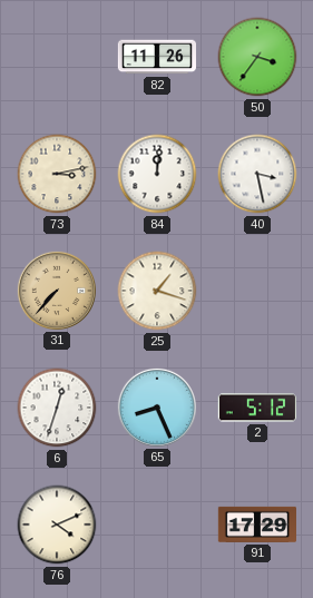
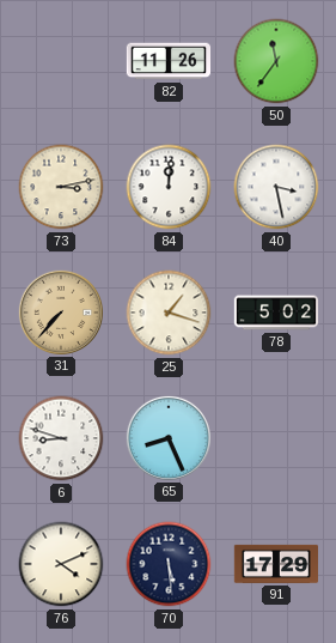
50: 3:36 -> 11:36 (276, 61)
78: none -> 5:02 (276, 313)
6: 12:33 -> 8:48 (61, 438)
2: 5:12 -> none (257, 408)
70: none -> 5:29 (169, 564)
